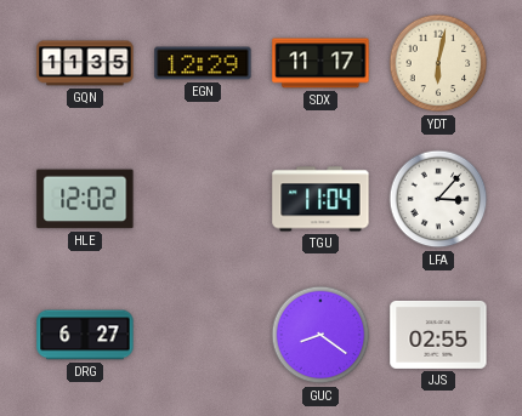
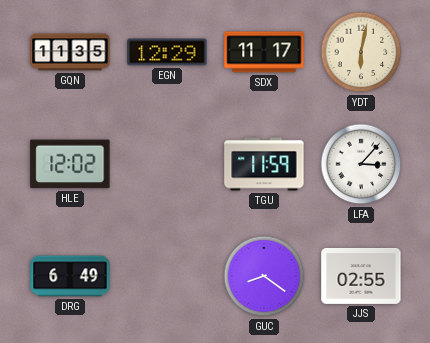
TGU: 11:04 -> 11:59 (264, 164)
DRG: 6:27 -> 6:49 (70, 276)
